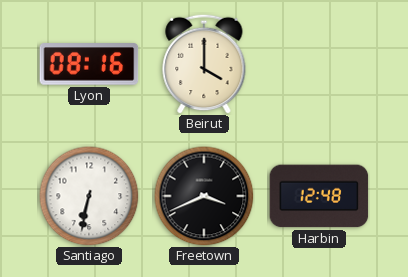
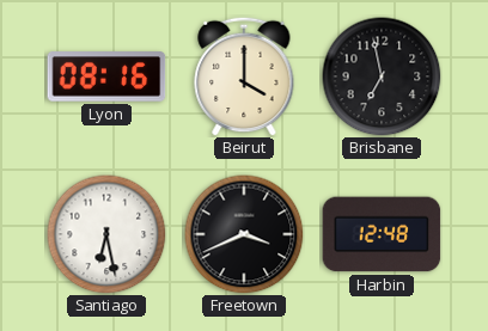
Brisbane: none -> 6:58 (382, 76)
Santiago: 6:32 -> 6:28 (106, 234)
